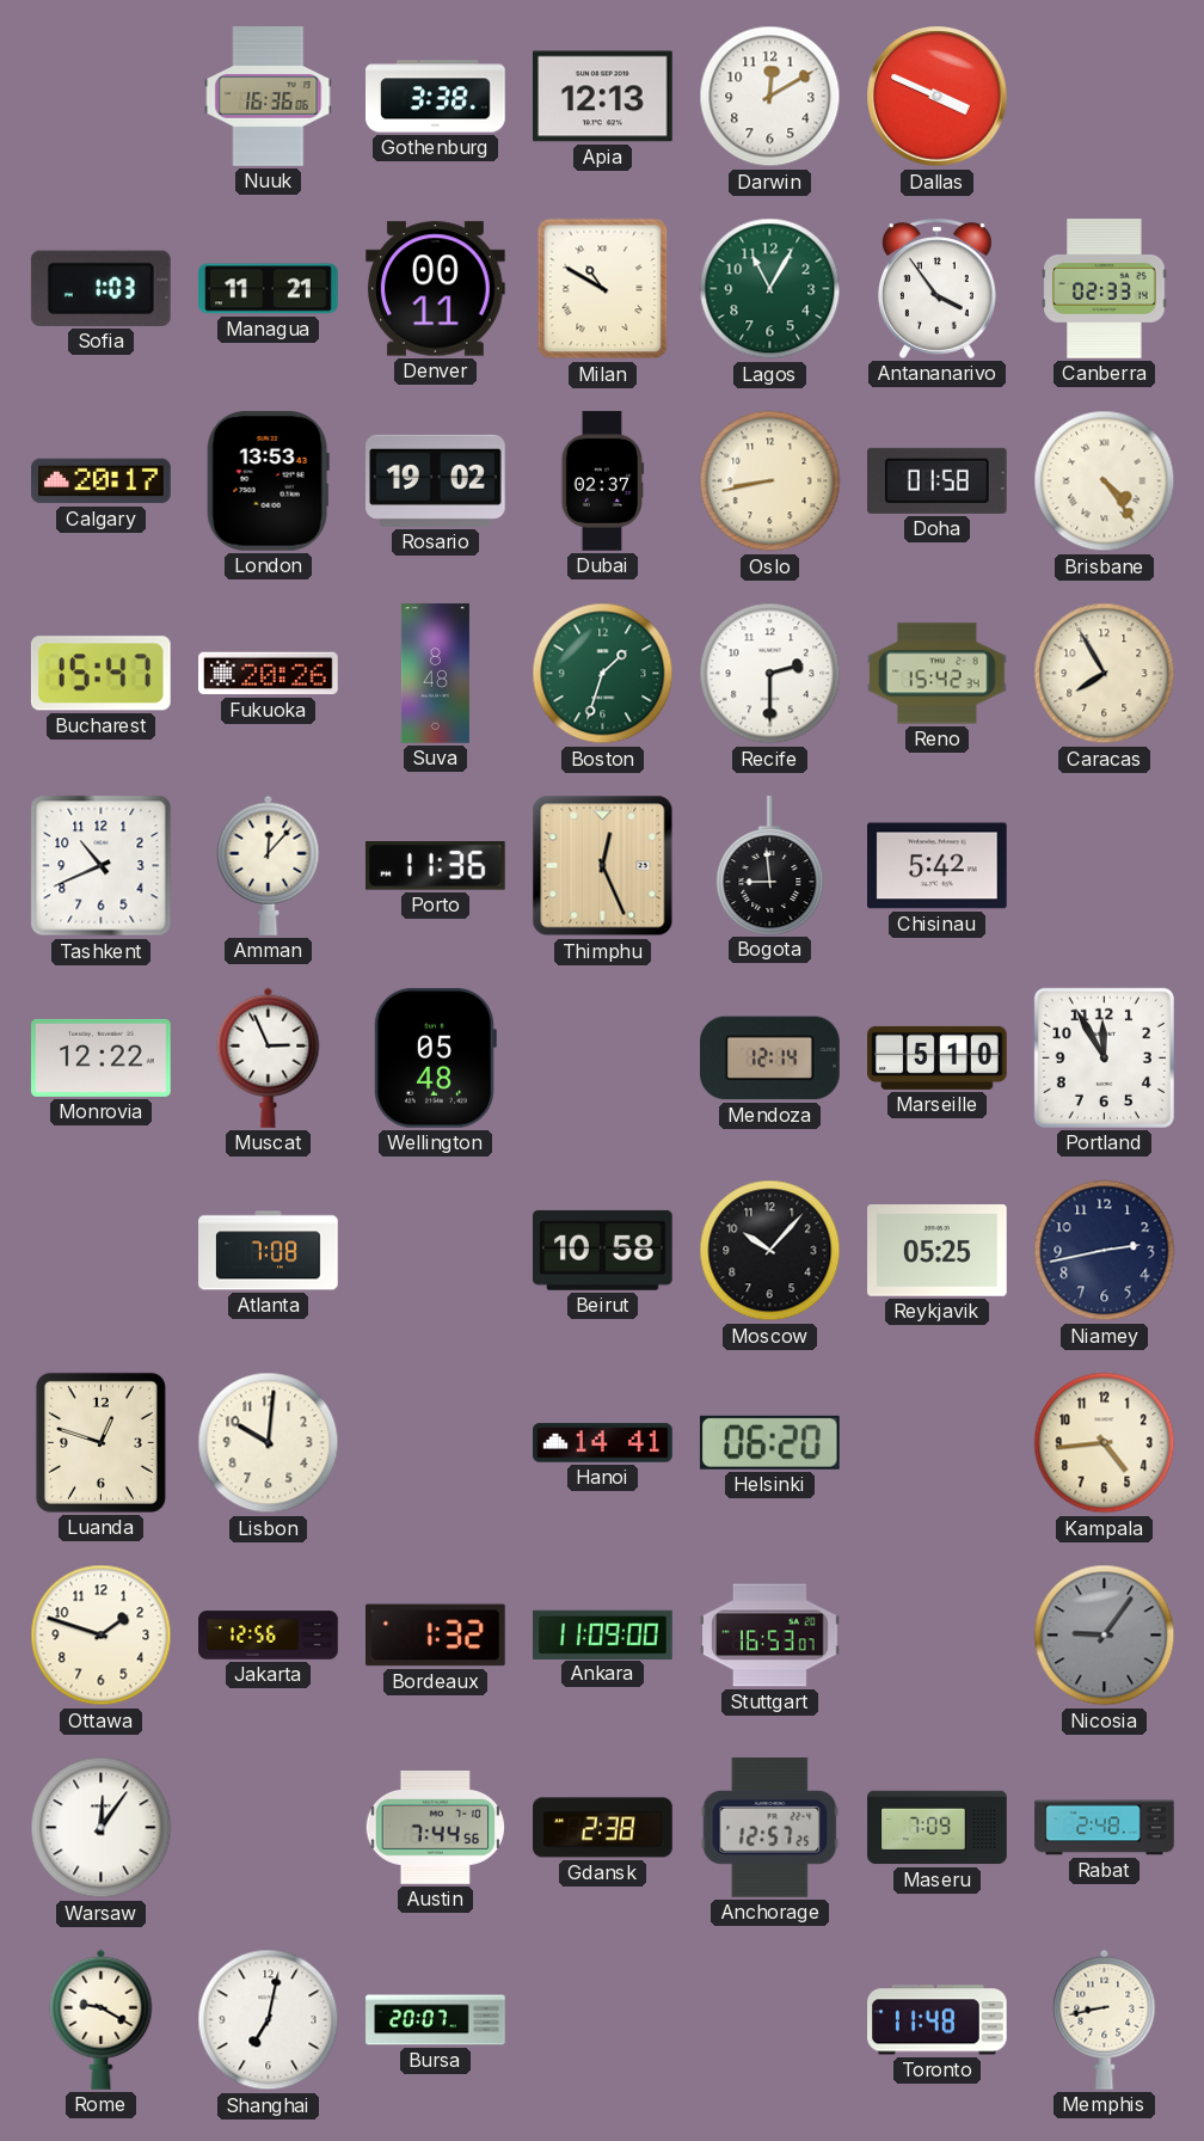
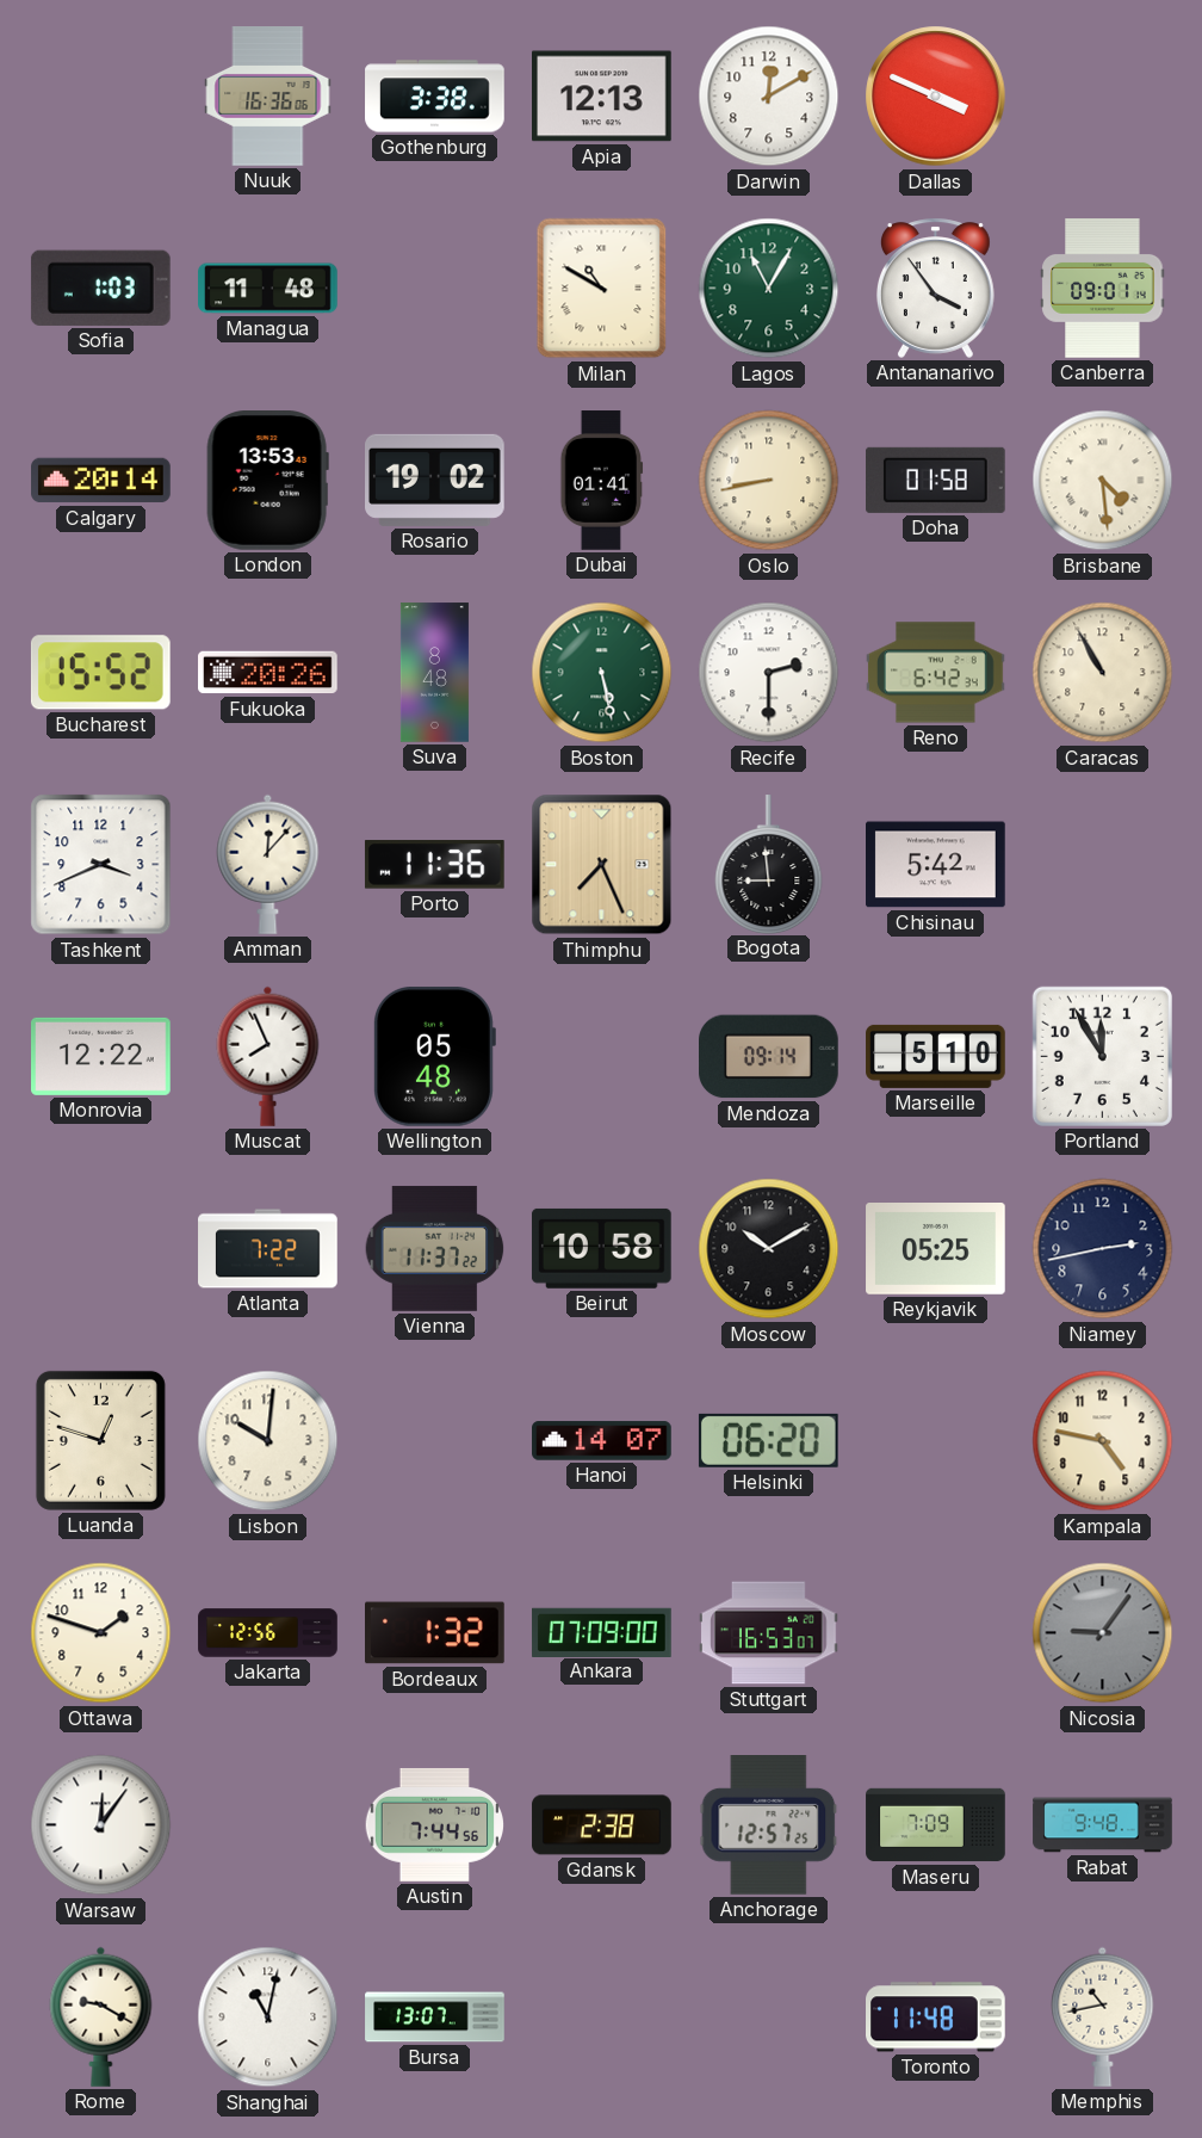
Managua: 11:21 -> 11:48 (268, 289)
Denver: 00:11 -> none (436, 289)
Canberra: 02:33 -> 09:01 (1103, 289)
Calgary: 20:17 -> 20:14 (101, 481)
Dubai: 02:37 -> 01:41 (602, 481)
Brisbane: 4:24 -> 4:29 (1103, 481)
Bucharest: 15:47 -> 15:52 (100, 673)
Boston: 1:33 -> 5:28 (602, 673)
Reno: 15:42 -> 6:42 (936, 673)
Caracas: 7:55 -> 10:55 (1103, 673)
Tashkent: 10:41 -> 3:41 (101, 865)
Thimphu: 12:26 -> 7:26 (602, 865)
Muscat: 2:56 -> 7:56 (268, 1056)
Mendoza: 12:14 -> 09:14 (769, 1057)
Atlanta: 7:08 -> 7:22 (268, 1249)
Vienna: none -> 11:37 (435, 1248)
Moscow: 10:07 -> 10:10 (769, 1249)
Hanoi: 14:41 -> 14:07 (602, 1441)
Kampala: 4:44 -> 4:47 (1103, 1441)
Ankara: 11:09 -> 07:09 (602, 1632)
Rabat: 2:48 -> 9:48 (1103, 1825)
Shanghai: 7:02 -> 11:02 (268, 2017)
Bursa: 20:07 -> 13:07 (435, 2017)
Memphis: 8:43 -> 10:43 (1103, 2016)
